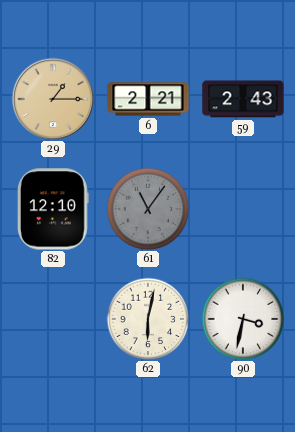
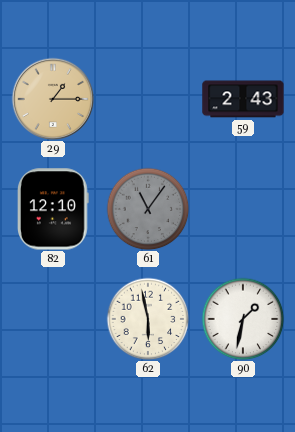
6: 2:21 -> none (148, 99)
62: 6:02 -> 5:58 (148, 319)
90: 3:32 -> 1:32 (243, 319)
